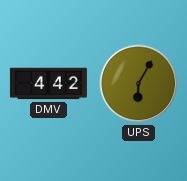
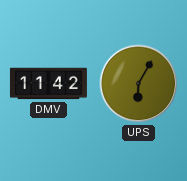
DMV: 4:42 -> 11:42 (48, 84)
